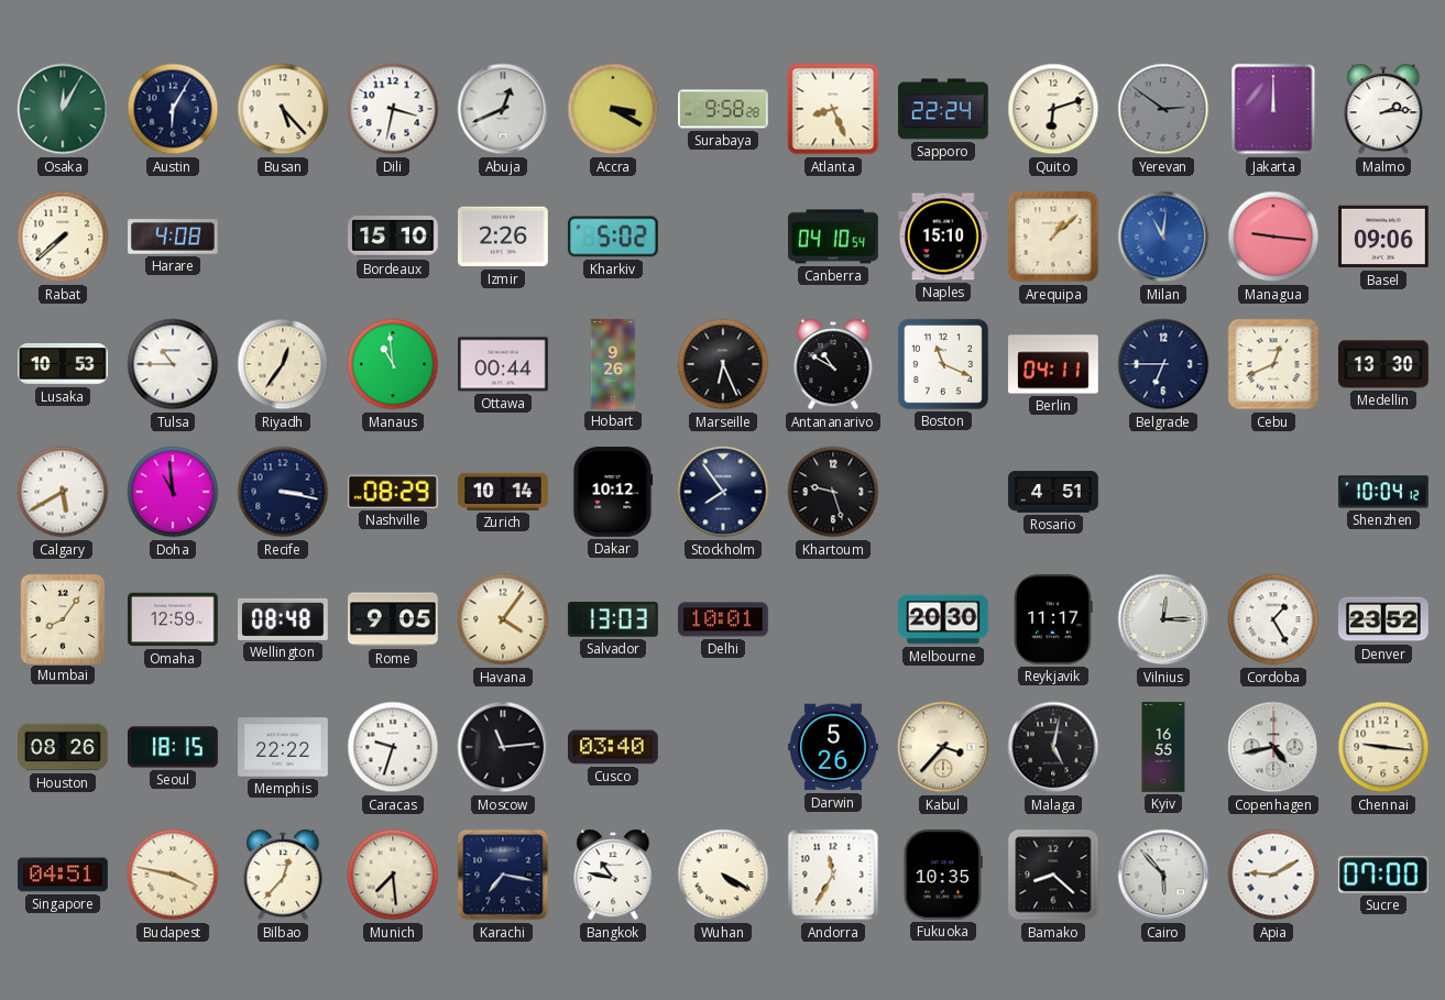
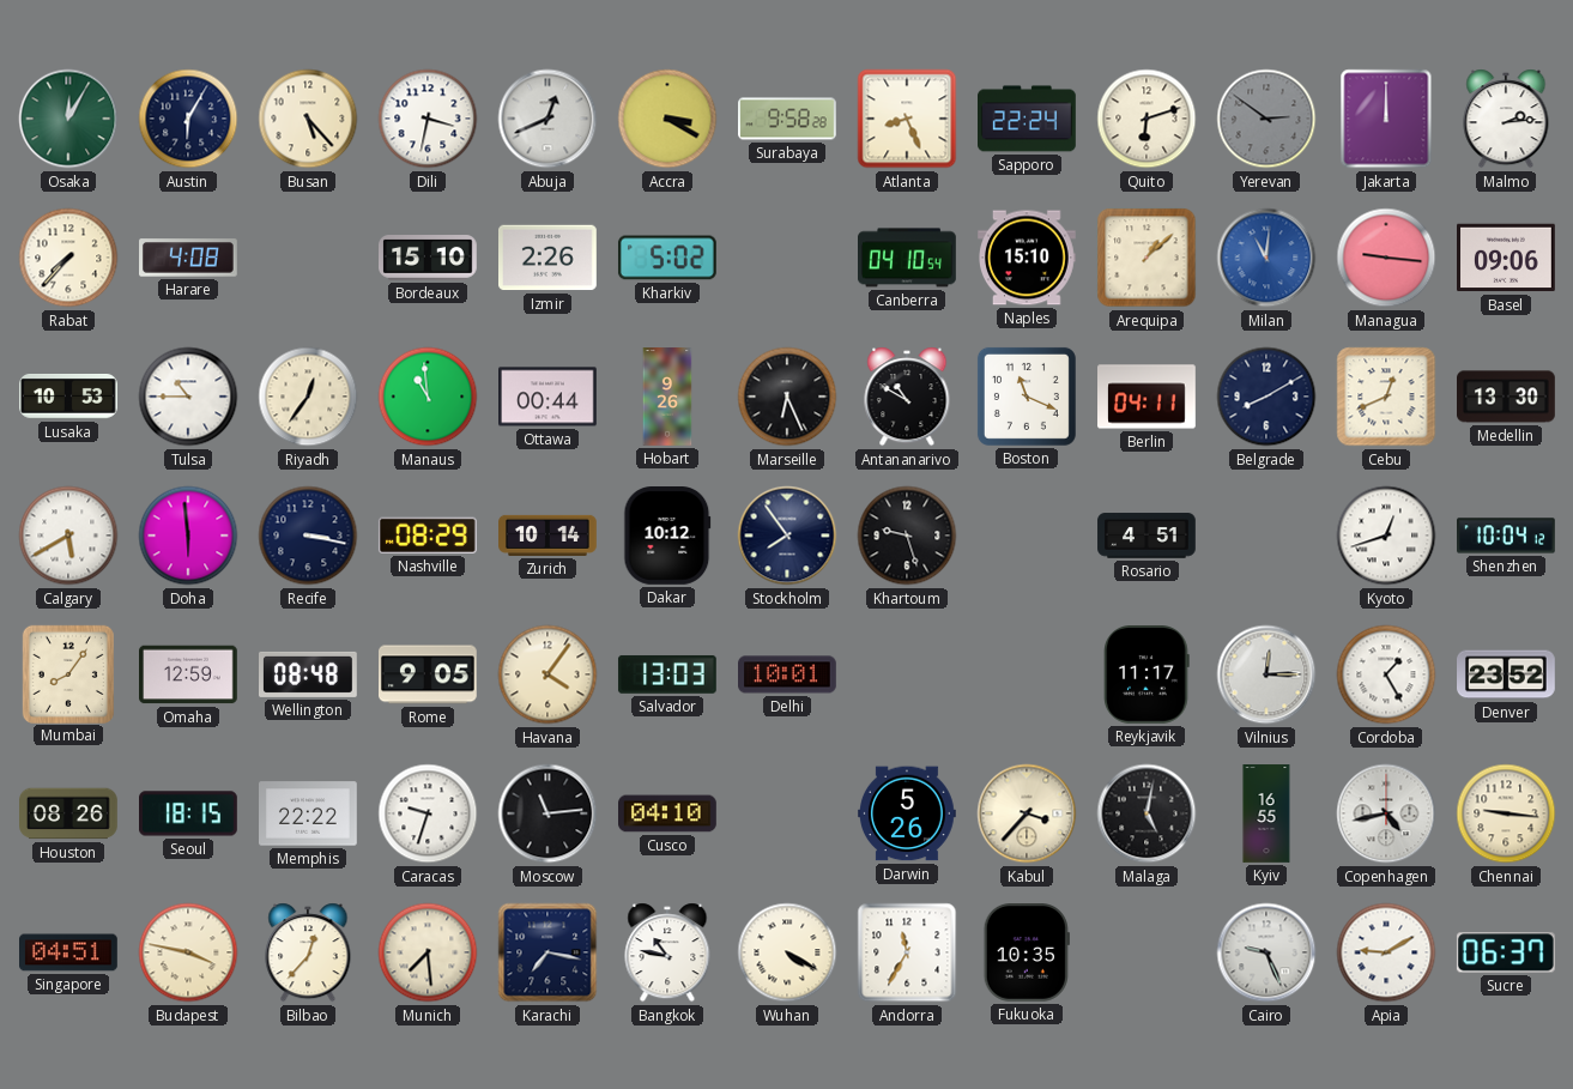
Rabat: 7:38 -> 7:37 (68, 258)
Belgrade: 6:45 -> 8:10 (1266, 397)
Doha: 10:59 -> 5:59 (188, 536)
Kyoto: none -> 12:42 (1386, 536)
Melbourne: 20:30 -> none (944, 619)
Cusco: 03:40 -> 04:10 (668, 813)
Bamako: 8:22 -> none (1053, 875)
Cairo: 5:53 -> 9:26 (1266, 952)
Sucre: 07:00 -> 06:37 (1506, 952)
